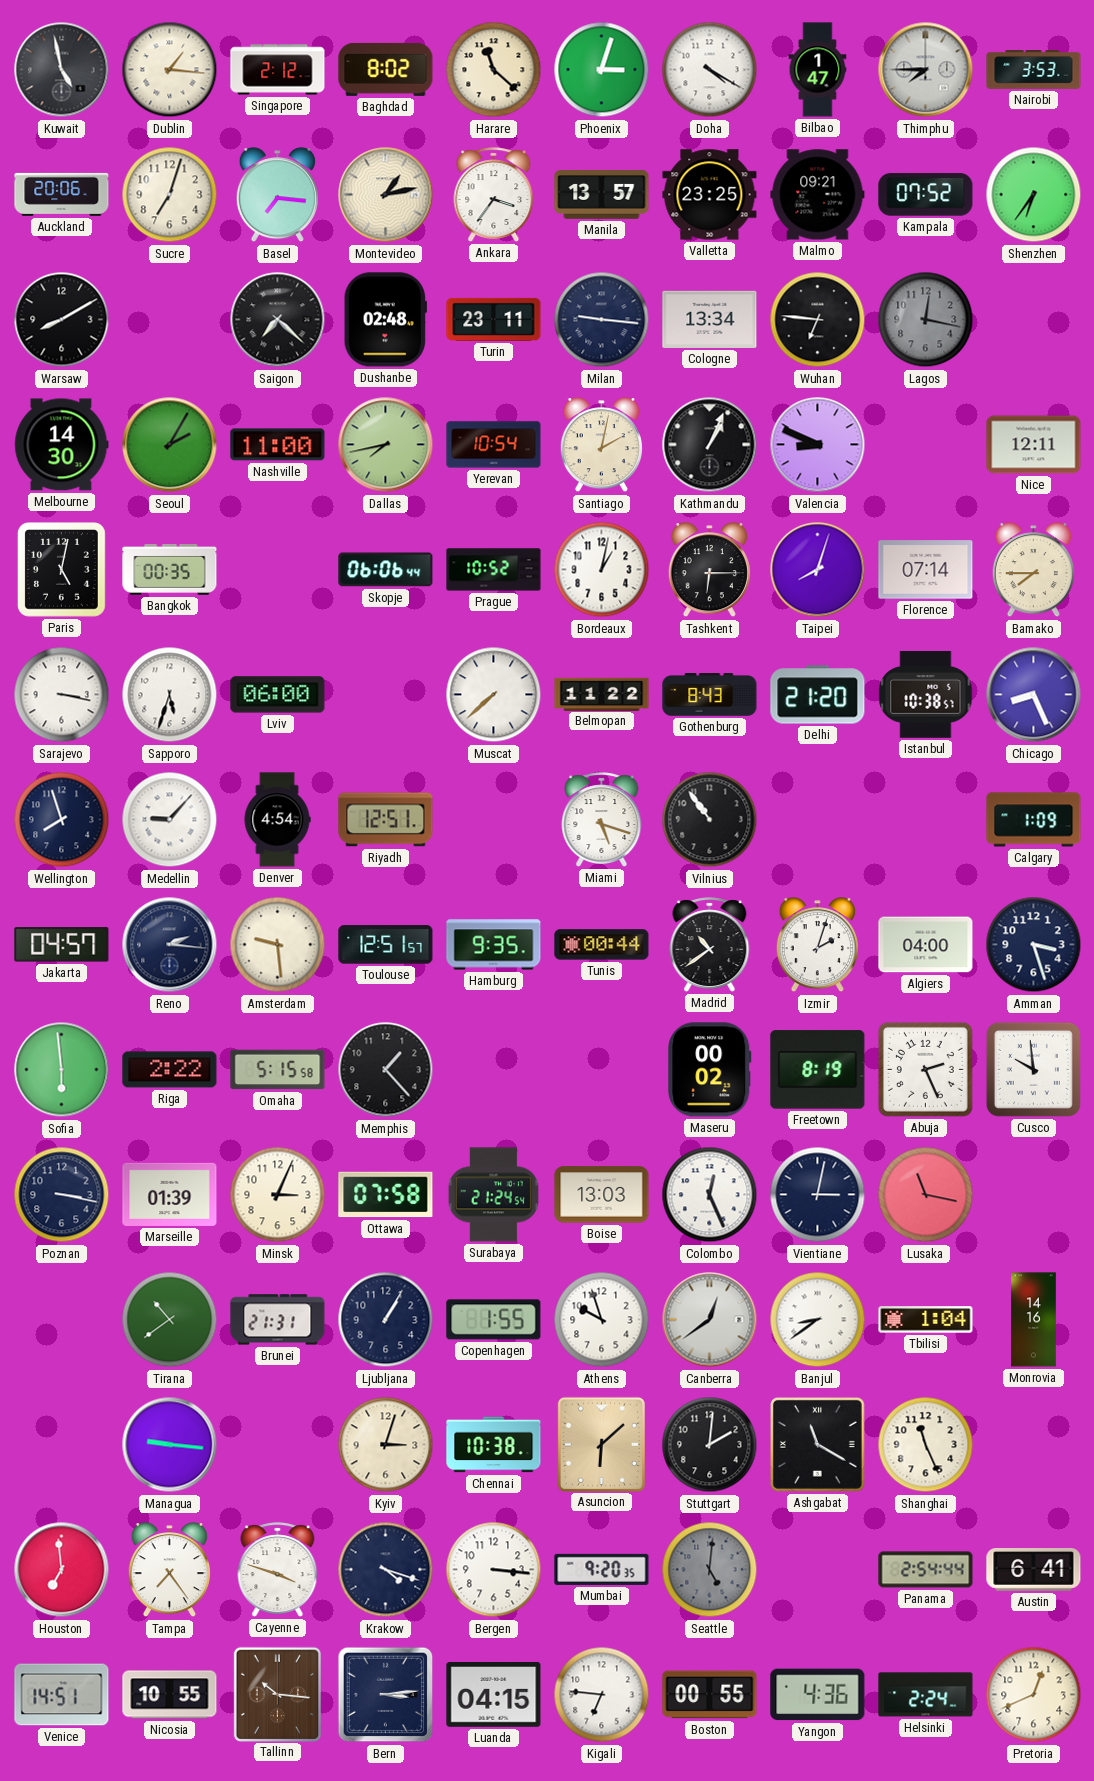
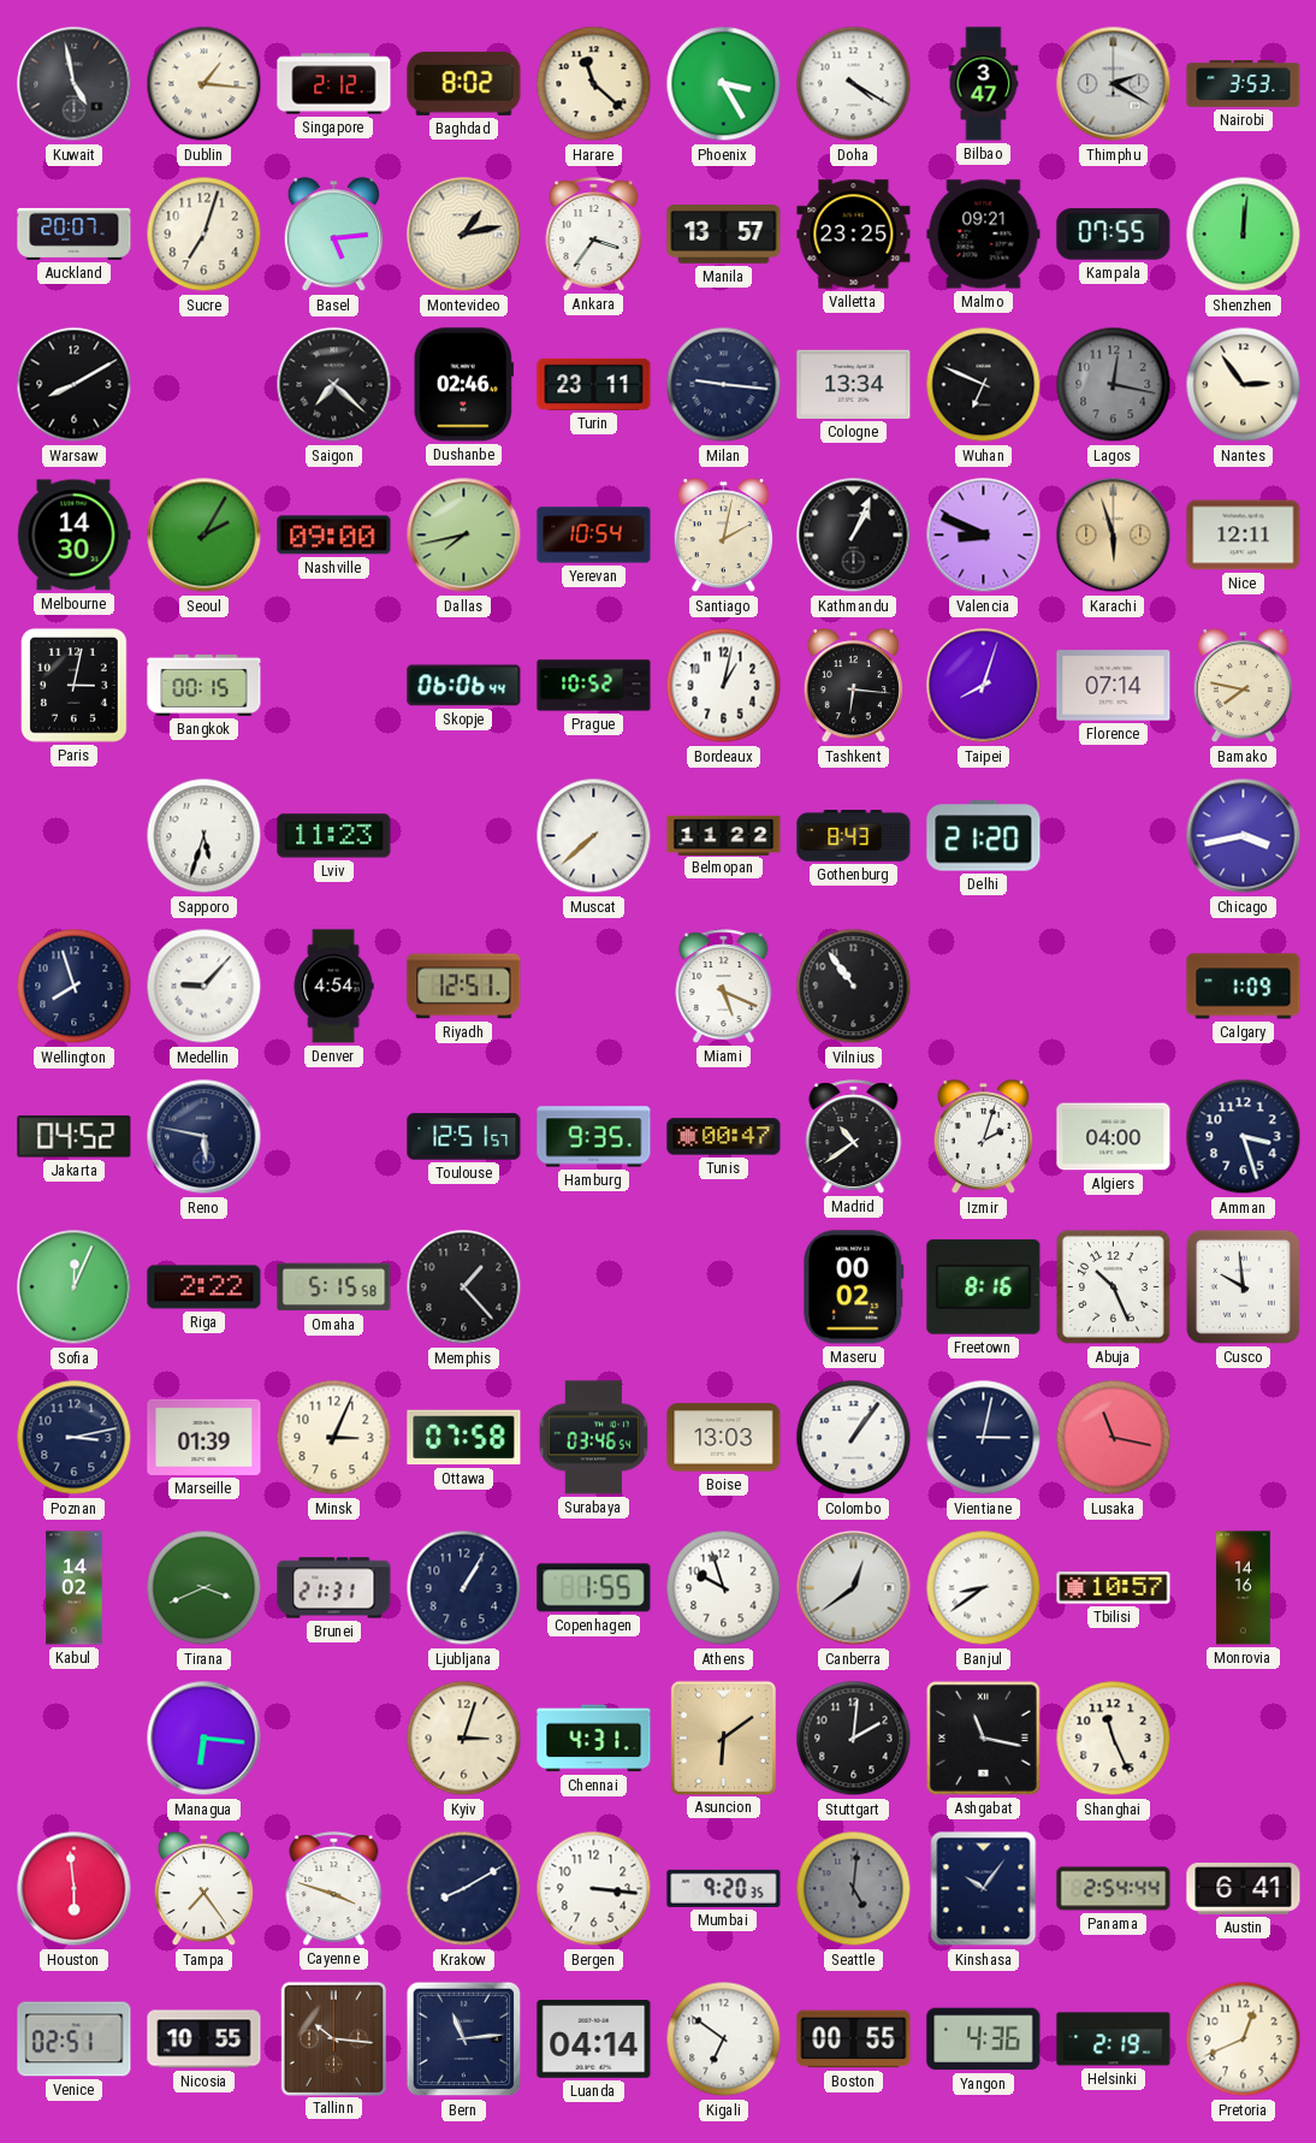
Phoenix: 3:03 -> 3:25 (724, 84)
Bilbao: 1:47 -> 3:47 (984, 84)
Thimphu: 7:45 -> 2:20 (1114, 84)
Auckland: 20:06 -> 20:07 (75, 233)
Basel: 7:16 -> 5:14 (333, 235)
Kampala: 07:52 -> 07:55 (1114, 235)
Shenzhen: 6:36 -> 12:01 (1244, 235)
Dushanbe: 02:48 -> 02:46 (463, 385)
Wuhan: 6:46 -> 6:49 (984, 385)
Nantes: none -> 2:54 (1244, 385)
Nashville: 11:00 -> 09:00 (334, 535)
Karachi: none -> 5:57 (1114, 535)
Paris: 5:02 -> 3:02 (75, 686)
Bangkok: 00:35 -> 00:15 (204, 685)
Tashkent: 6:15 -> 6:16 (853, 686)
Bamako: 7:45 -> 7:47 (1243, 686)
Sarajevo: 3:17 -> none (62, 695)
Lviv: 06:00 -> 11:23 (334, 836)
Istanbul: 10:38 -> none (926, 695)
Chicago: 8:26 -> 3:43 (1244, 836)
Miami: 5:18 -> 5:19 (724, 987)
Jakarta: 04:57 -> 04:52 (75, 1137)
Reno: 2:16 -> 5:47 (204, 1137)
Amsterdam: 9:29 -> none (278, 945)
Tunis: 00:44 -> 00:47 (724, 1137)
Sofia: 5:59 -> 12:04 (75, 1287)
Freetown: 8:19 -> 8:16 (984, 1287)
Abuja: 2:26 -> 10:26 (1113, 1286)
Poznan: 3:17 -> 3:13 (75, 1438)
Surabaya: 21:24 -> 03:46 (593, 1438)
Colombo: 12:26 -> 1:06 (854, 1438)
Kabul: none -> 14:02 (75, 1588)
Tirana: 10:39 -> 3:41 (204, 1588)
Tbilisi: 1:04 -> 10:57 (1114, 1588)
Managua: 9:16 -> 6:16 (204, 1739)
Chennai: 10:38 -> 4:31 (594, 1739)
Asuncion: 6:08 -> 6:09 (723, 1738)
Ashgabat: 11:20 -> 11:17 (983, 1738)
Houston: 6:59 -> 5:59 (75, 1889)
Krakow: 4:18 -> 8:10 (464, 1889)
Kinshasa: none -> 10:06 (984, 1889)
Venice: 14:51 -> 02:51 (75, 2040)
Bern: 3:14 -> 11:14 (464, 2040)
Luanda: 04:15 -> 04:14 (594, 2040)
Kigali: 6:46 -> 6:51 (724, 2040)
Helsinki: 2:24 -> 2:19 (1114, 2040)
